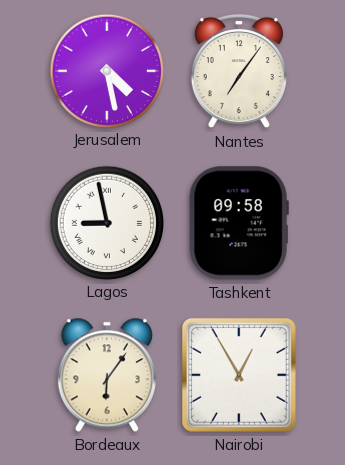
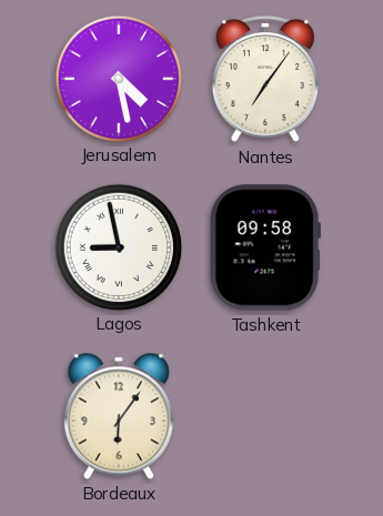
Nairobi: 12:55 -> none (239, 375)
